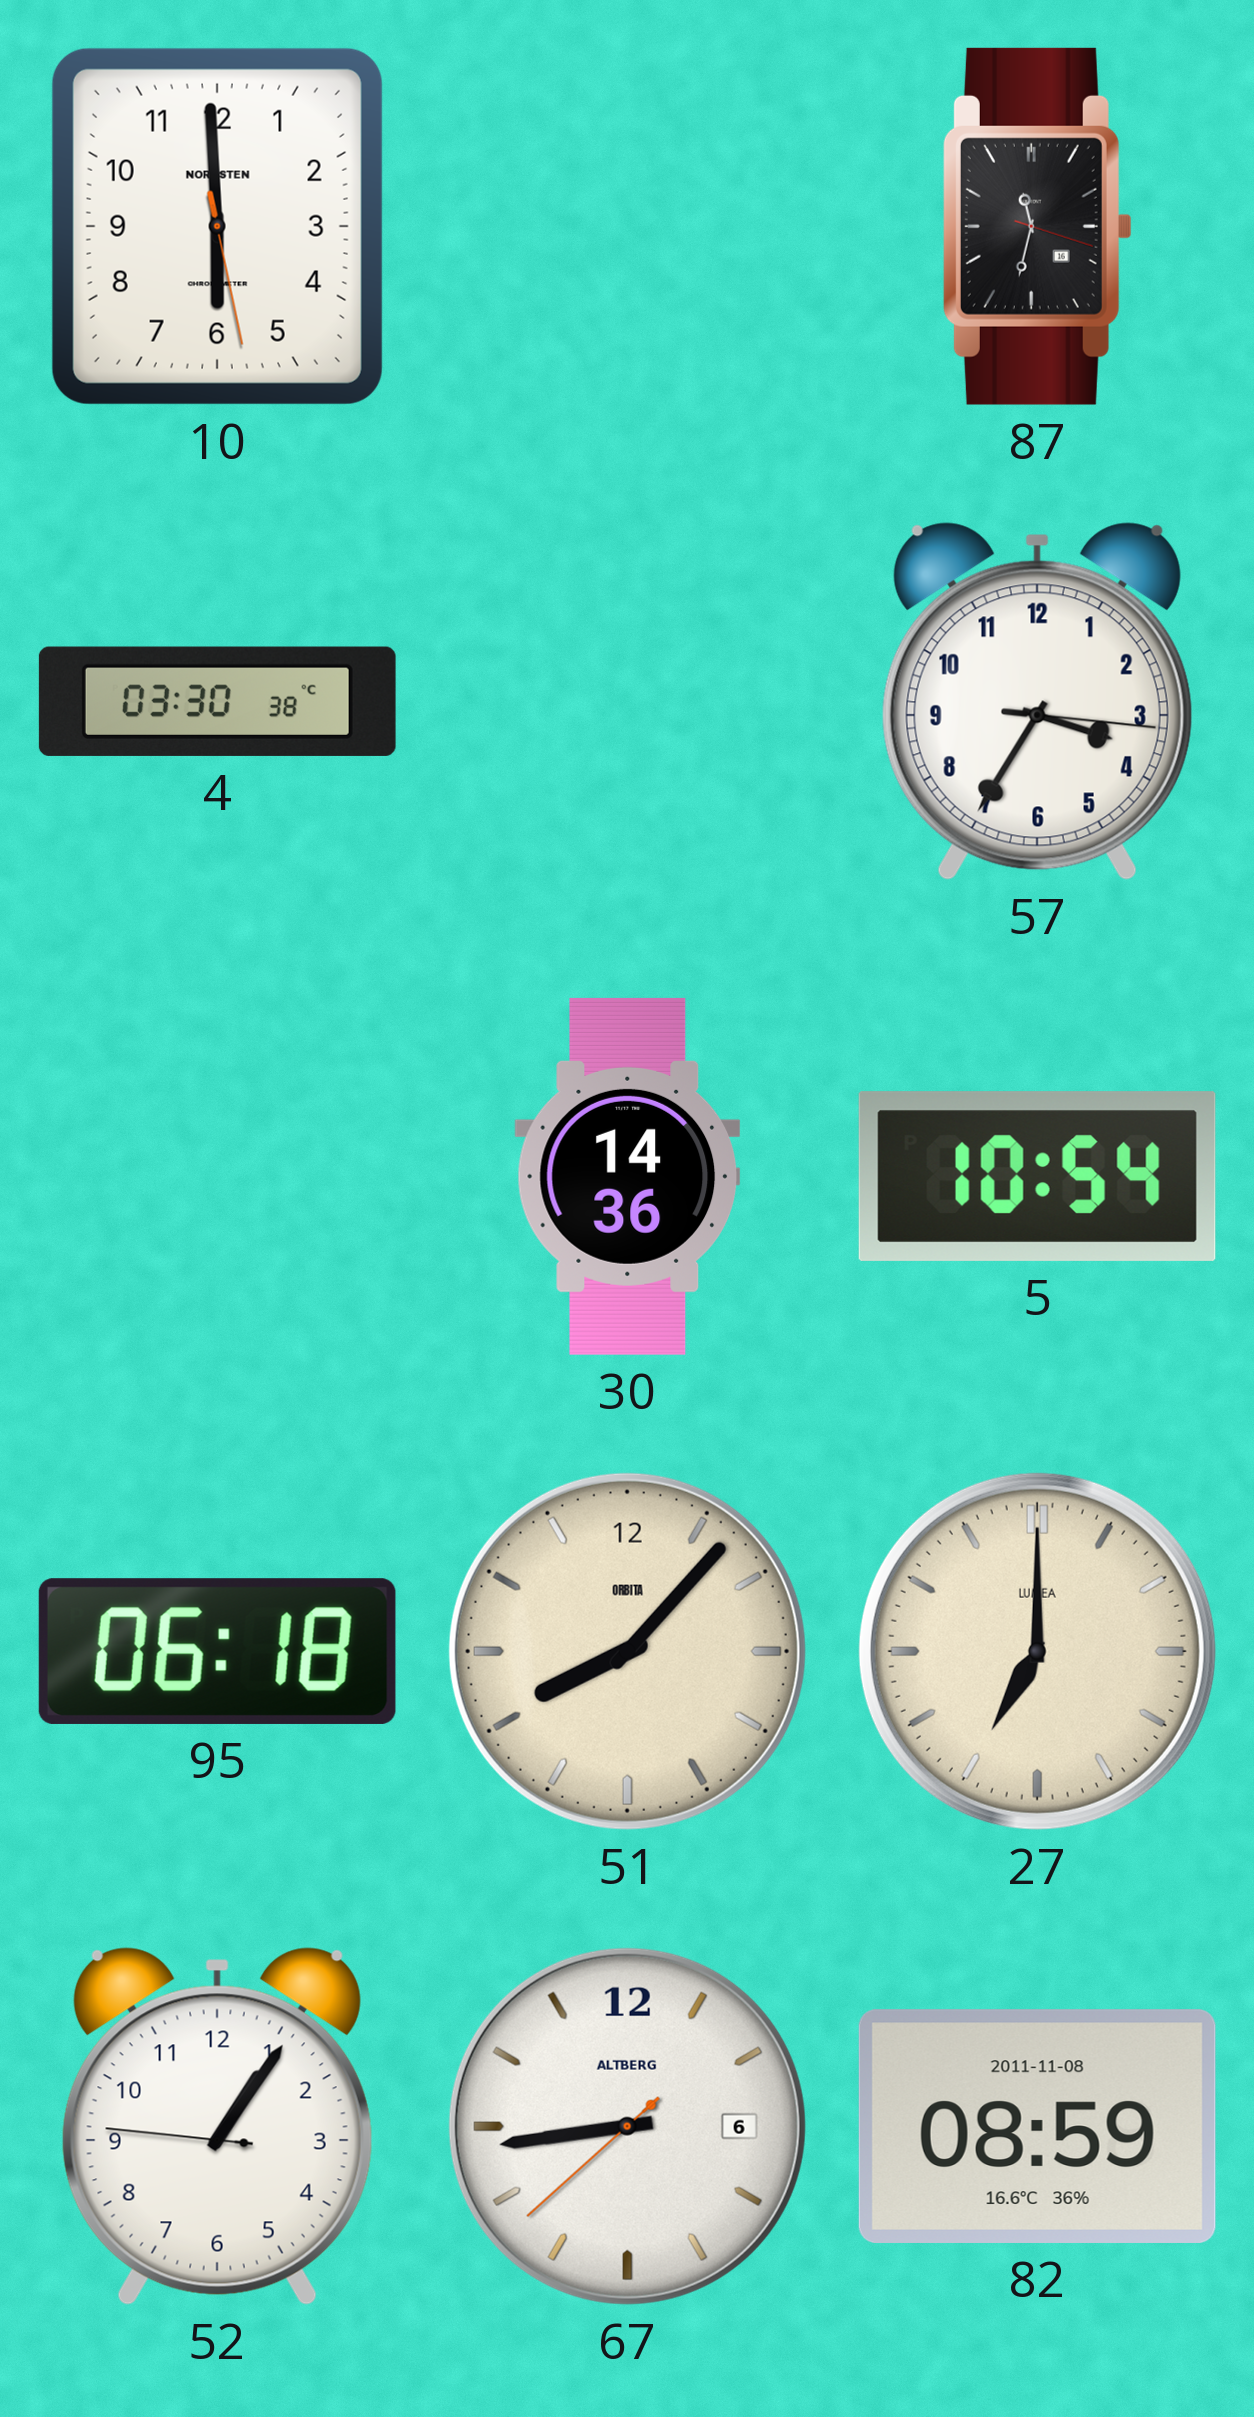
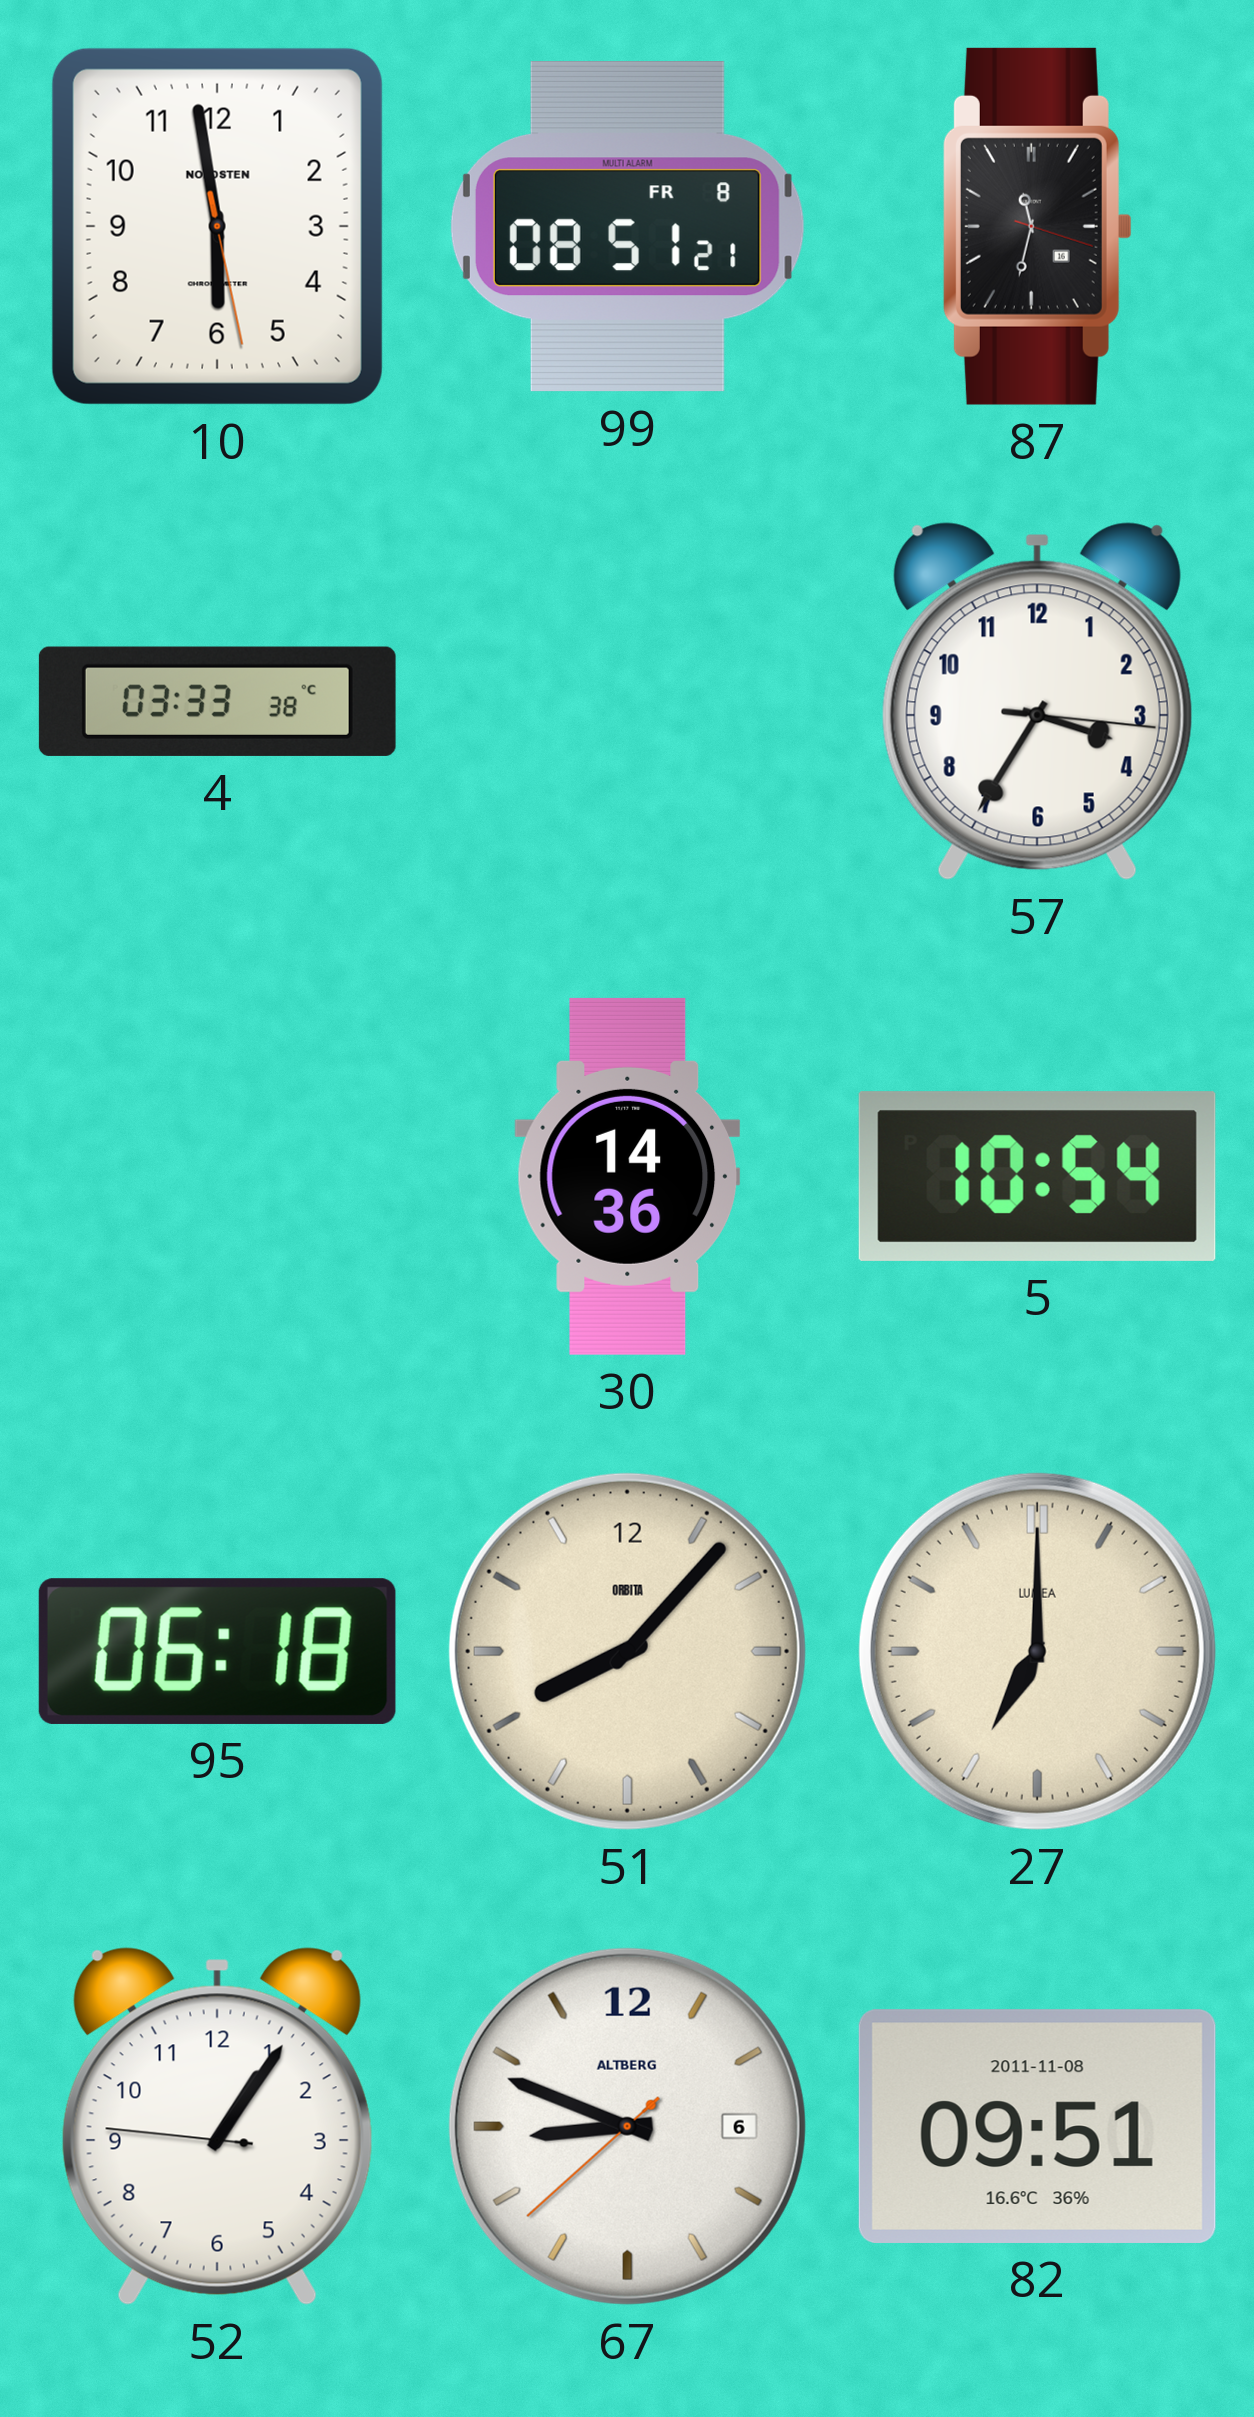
10: 5:59 -> 5:58 (217, 226)
99: none -> 08:51 (627, 227)
4: 03:30 -> 03:33 (217, 701)
67: 8:43 -> 8:48 (627, 2126)
82: 08:59 -> 09:51 (1037, 2126)
